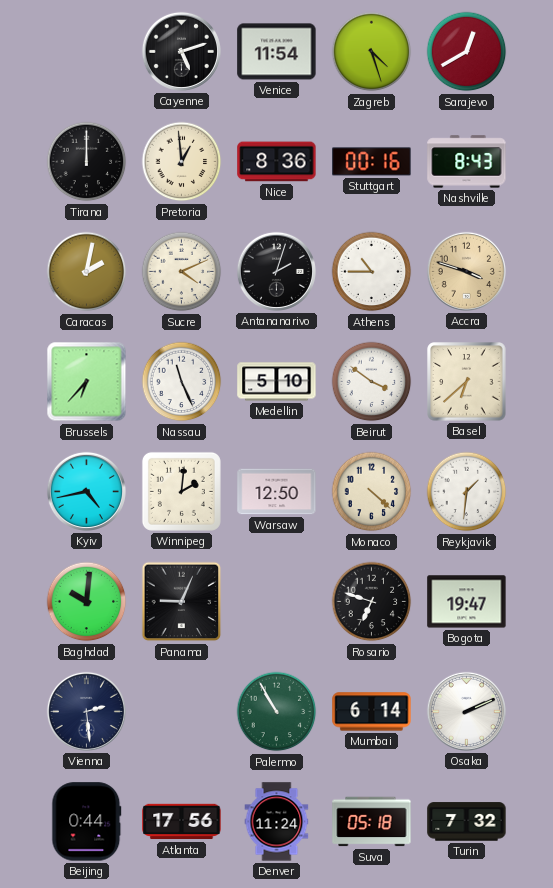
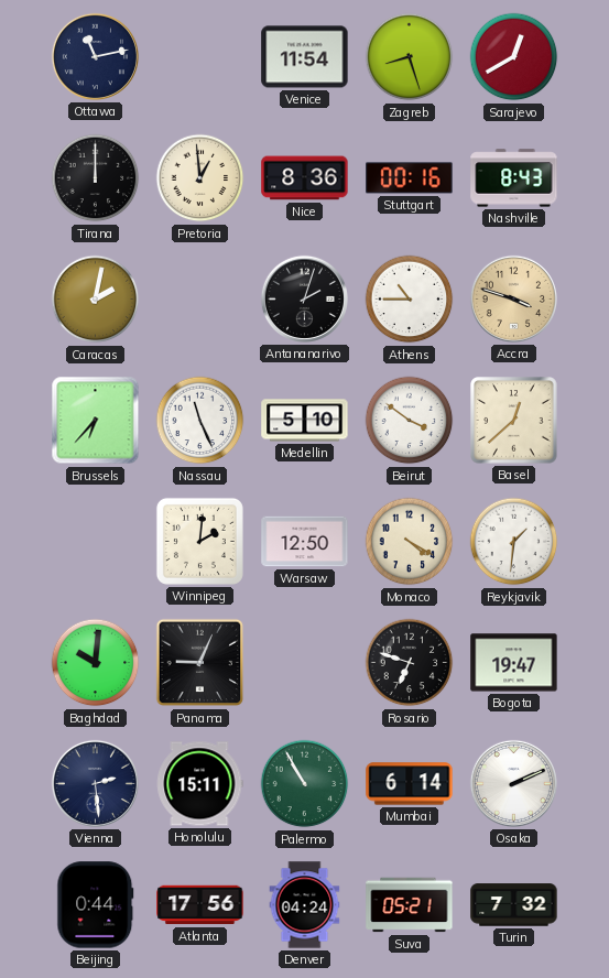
Ottawa: none -> 11:13 (95, 56)
Cayenne: 5:12 -> none (181, 51)
Zagreb: 4:27 -> 8:27 (410, 57)
Sucre: 4:11 -> none (182, 272)
Basel: 6:38 -> 12:38 (514, 421)
Kyiv: 4:43 -> none (86, 491)
Monaco: 4:22 -> 4:20 (410, 542)
Honolulu: none -> 15:11 (200, 784)
Denver: 11:24 -> 04:24 (305, 905)
Suva: 05:18 -> 05:21 (410, 905)
